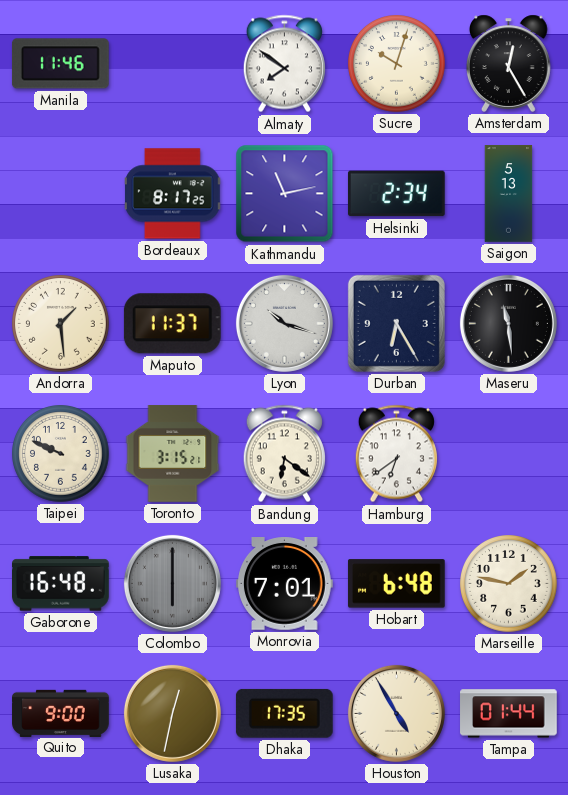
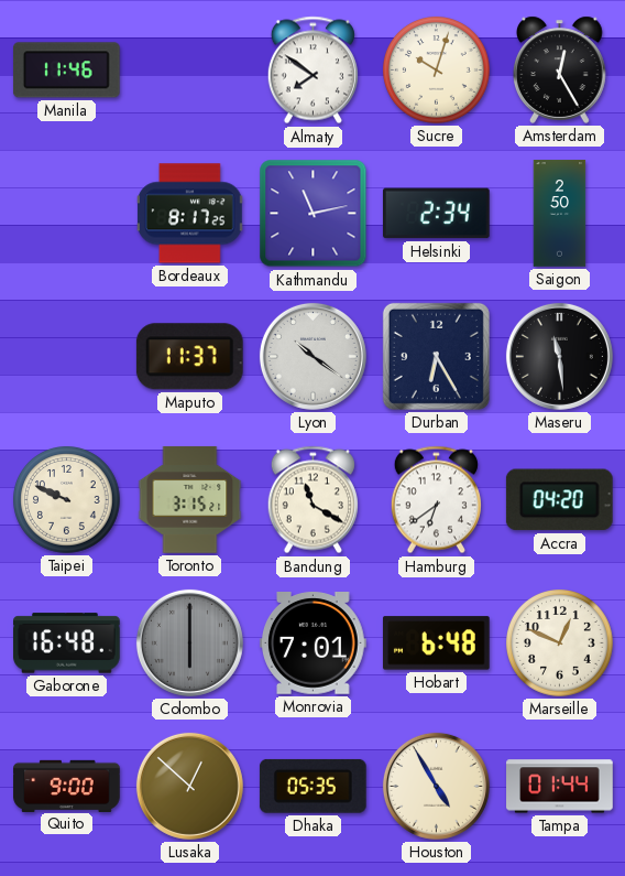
Saigon: 5:13 -> 2:50 (560, 214)
Andorra: 1:29 -> none (61, 324)
Lyon: 10:18 -> 10:21 (312, 356)
Bandung: 6:21 -> 11:20 (312, 500)
Accra: none -> 04:20 (559, 500)
Marseille: 1:47 -> 12:49 (560, 644)
Lusaka: 12:32 -> 12:52 (189, 786)
Dhaka: 17:35 -> 05:35 (312, 786)
